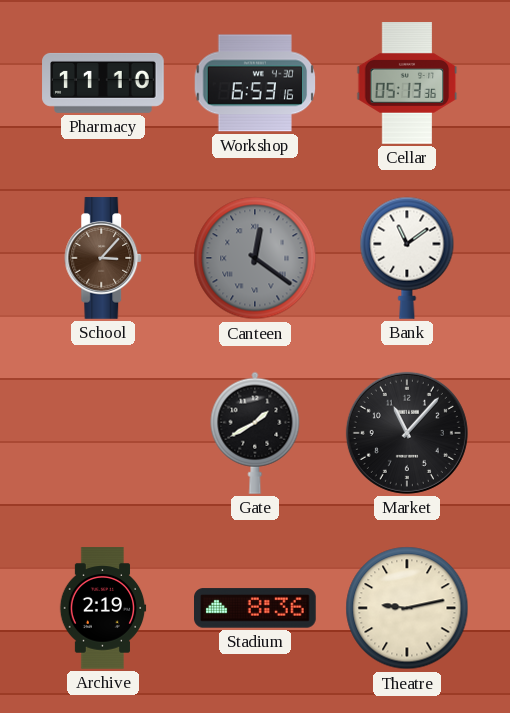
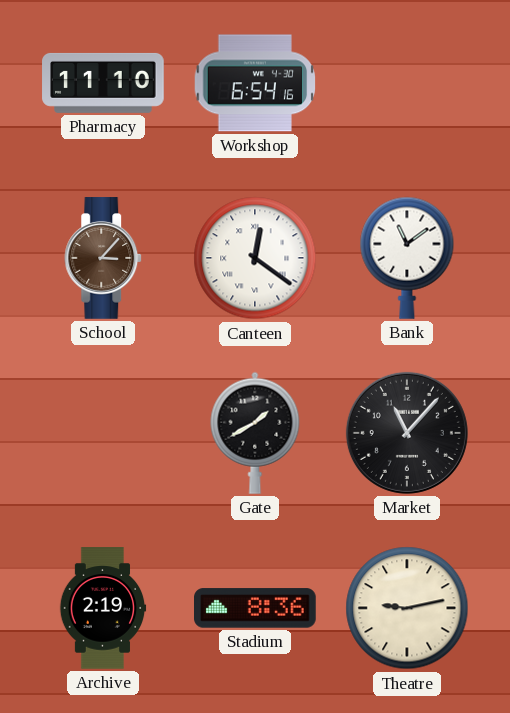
Workshop: 6:53 -> 6:54 (255, 83)
Cellar: 05:13 -> none (407, 83)
Canteen dial: grey -> white (255, 258)
